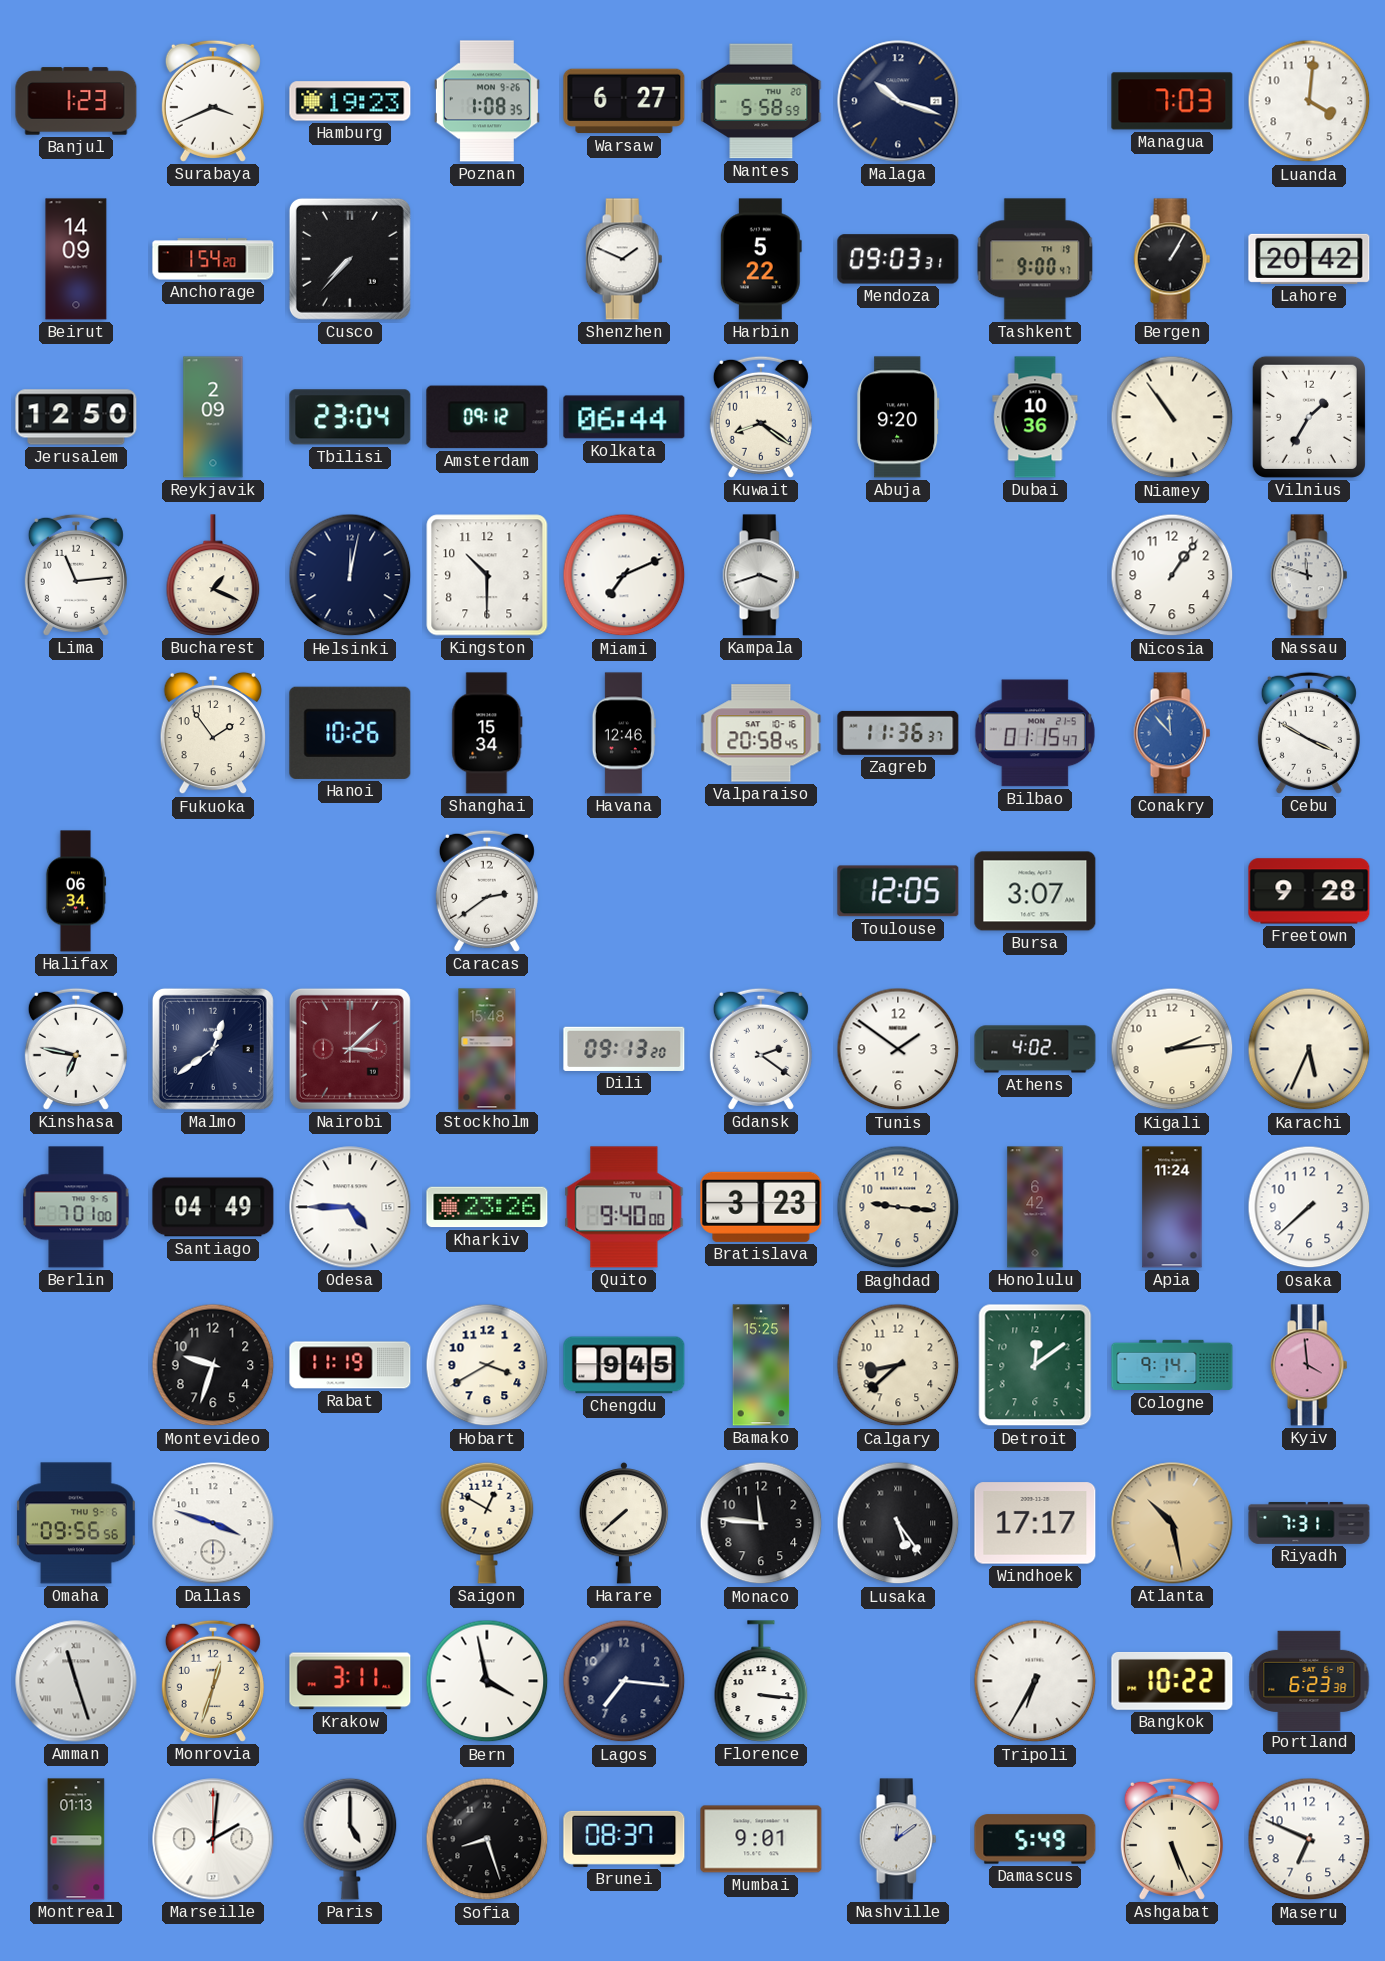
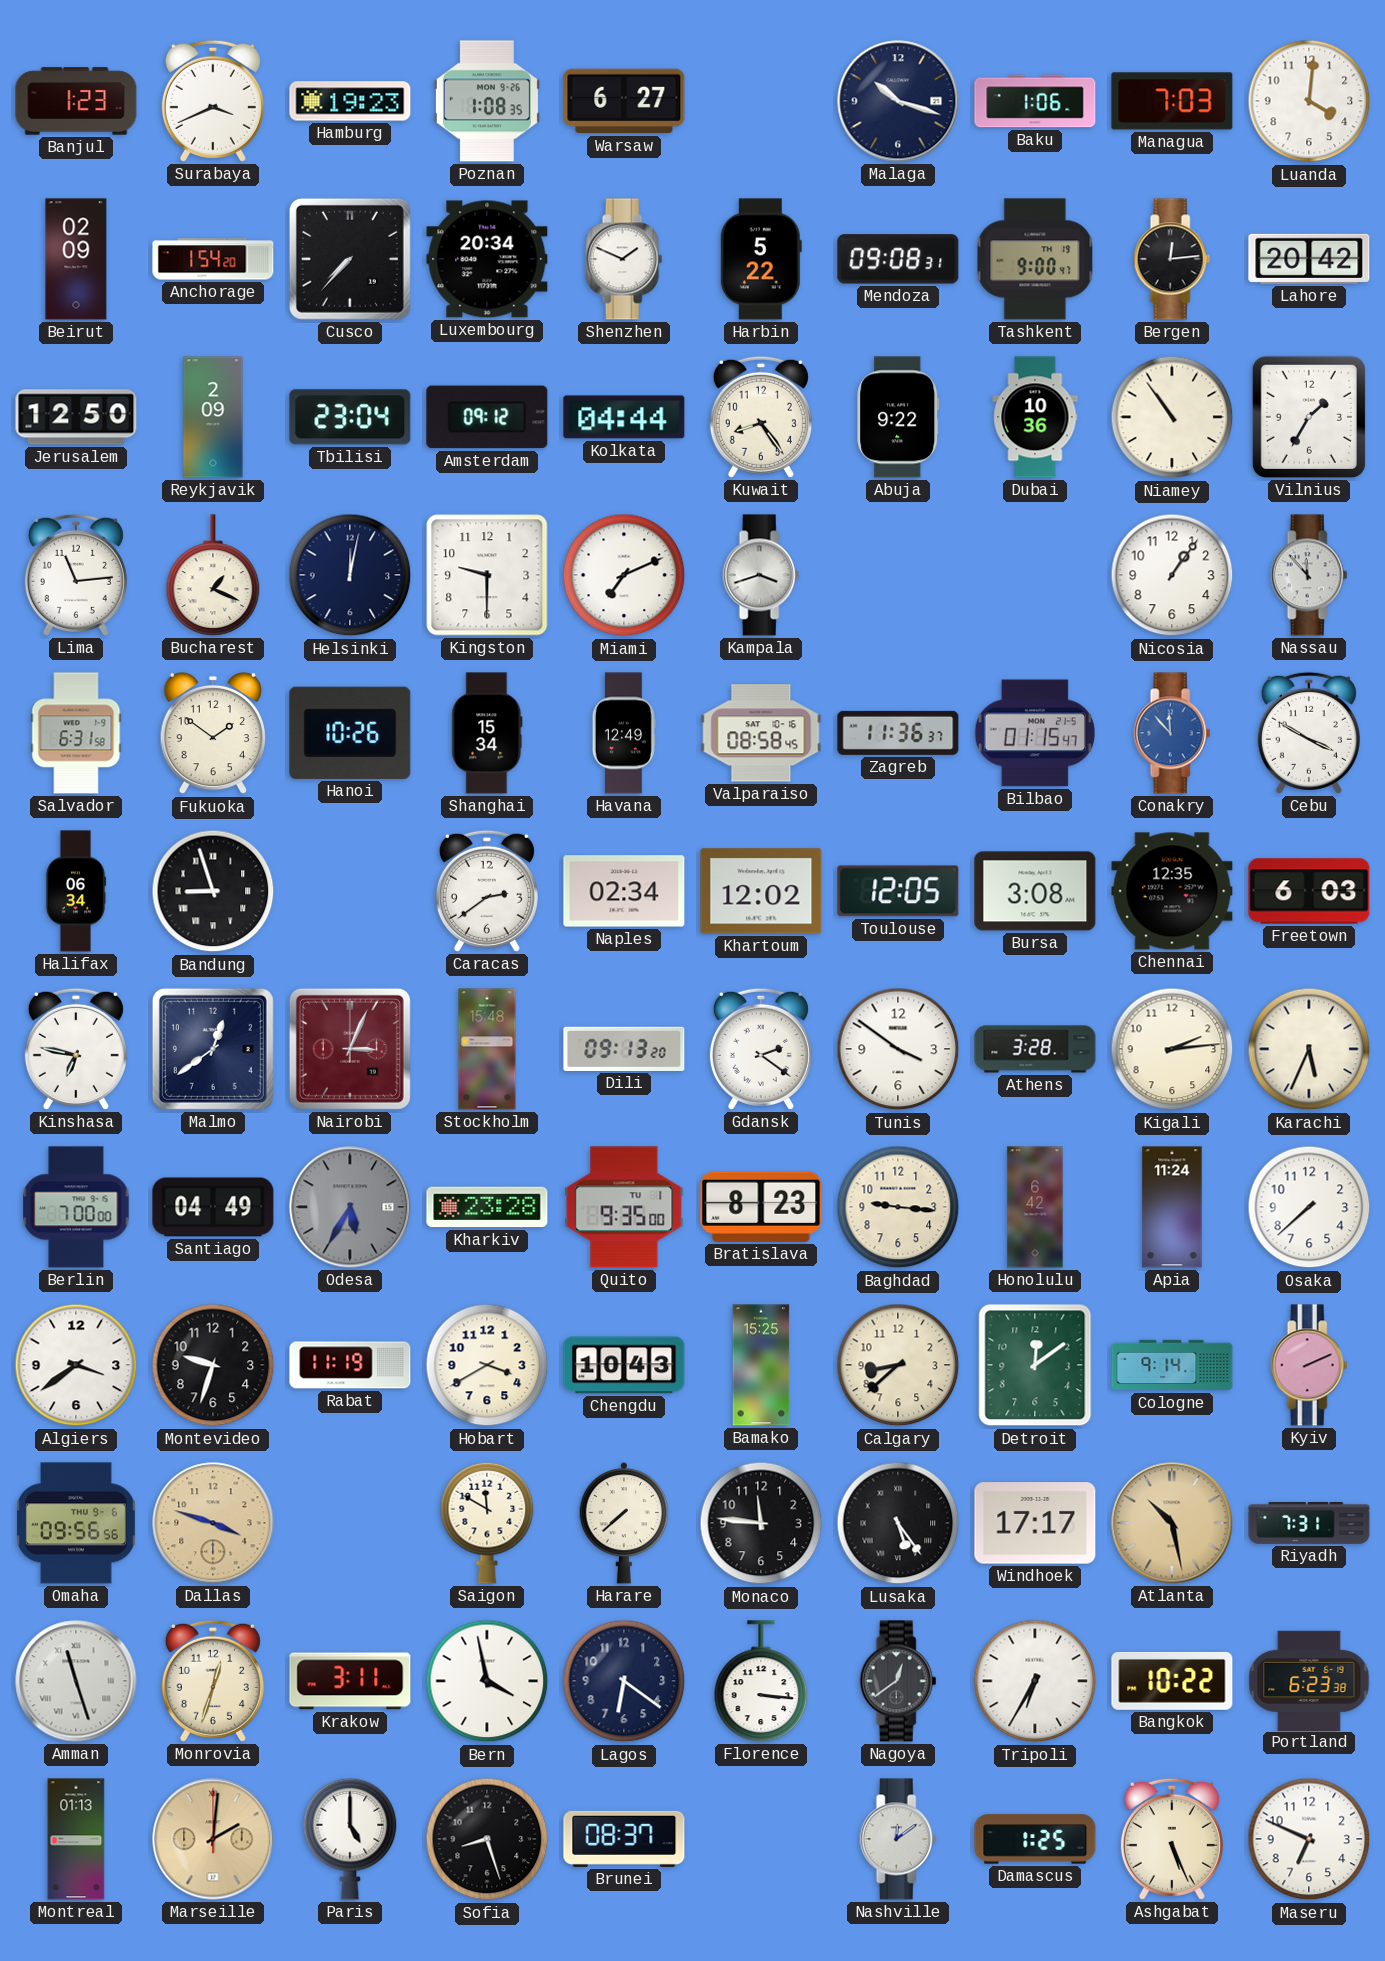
Nantes: 5:58 -> none (761, 101)
Baku: none -> 1:06 (1035, 101)
Beirut: 14:09 -> 02:09 (76, 259)
Luxembourg: none -> 20:34 (487, 259)
Mendoza: 09:03 -> 09:08 (898, 259)
Bergen: 1:05 -> 12:14 (1172, 259)
Kolkata: 06:44 -> 04:44 (624, 417)
Kuwait: 8:21 -> 8:24 (761, 417)
Abuja: 9:20 -> 9:22 (898, 417)
Kingston: 10:30 -> 9:30 (487, 575)
Nassau: 11:48 -> 11:53 (1309, 575)
Salvador: none -> 6:31 (76, 733)
Fukuoka: 1:54 -> 1:51 (212, 733)
Havana: 12:46 -> 12:49 (624, 733)
Valparaiso: 20:58 -> 08:58 (761, 733)
Bandung: none -> 8:57 (213, 891)
Naples: none -> 02:34 (624, 891)
Khartoum: none -> 12:02 (761, 891)
Bursa: 3:07 -> 3:08 (1035, 891)
Chennai: none -> 12:35 (1172, 891)
Freetown: 9:28 -> 6:03 (1309, 891)
Nairobi: 3:08 -> 3:04 (350, 1049)
Tunis: 1:51 -> 3:51 (898, 1049)
Athens: 4:02 -> 3:28 (1035, 1049)
Berlin: 7:01 -> 7:00 (76, 1207)
Odesa: 4:45 -> 5:35 (350, 1207)
Odesa dial: white -> grey (350, 1207)
Kharkiv: 23:26 -> 23:28 (487, 1207)
Quito: 9:40 -> 9:35 (624, 1207)
Bratislava: 3:23 -> 8:23 (761, 1207)
Algiers: none -> 3:39 (76, 1365)
Chengdu: 9:45 -> 10:43 (624, 1365)
Kyiv: 3:59 -> 2:11 (1309, 1365)
Dallas dial: white -> champagne (213, 1523)
Saigon: 12:50 -> 11:50 (487, 1523)
Lagos: 7:16 -> 6:21 (624, 1681)
Nagoya: none -> 12:39 (898, 1681)
Marseille dial: white -> champagne (213, 1839)
Mumbai: 9:01 -> none (761, 1839)
Damascus: 5:49 -> 1:25 (1035, 1839)
